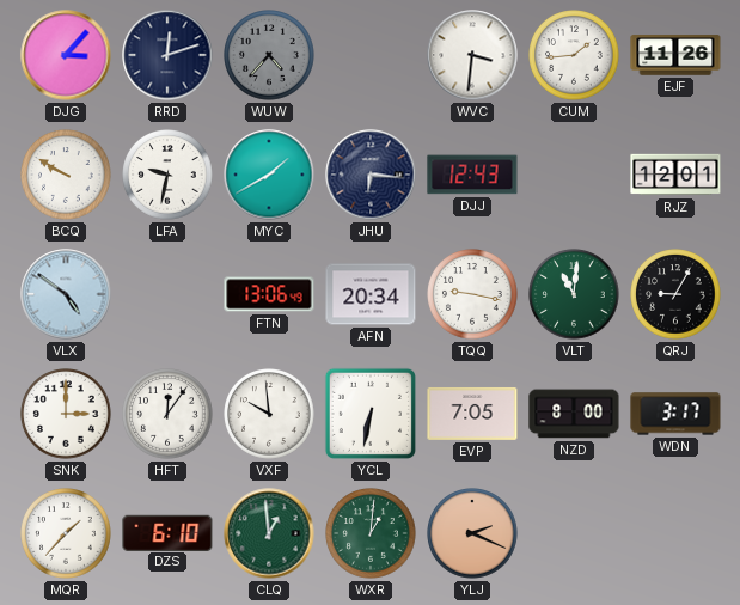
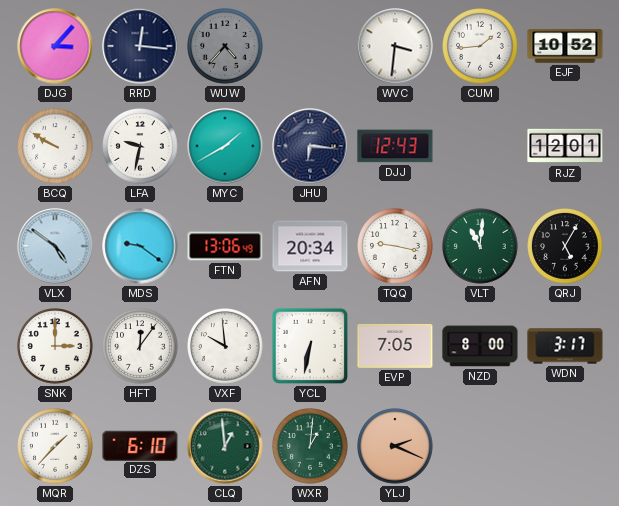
RRD: 12:12 -> 12:16 (140, 46)
EJF: 11:26 -> 10:52 (565, 46)
MDS: none -> 9:21 (140, 246)
QRJ: 9:05 -> 5:05 (565, 246)
